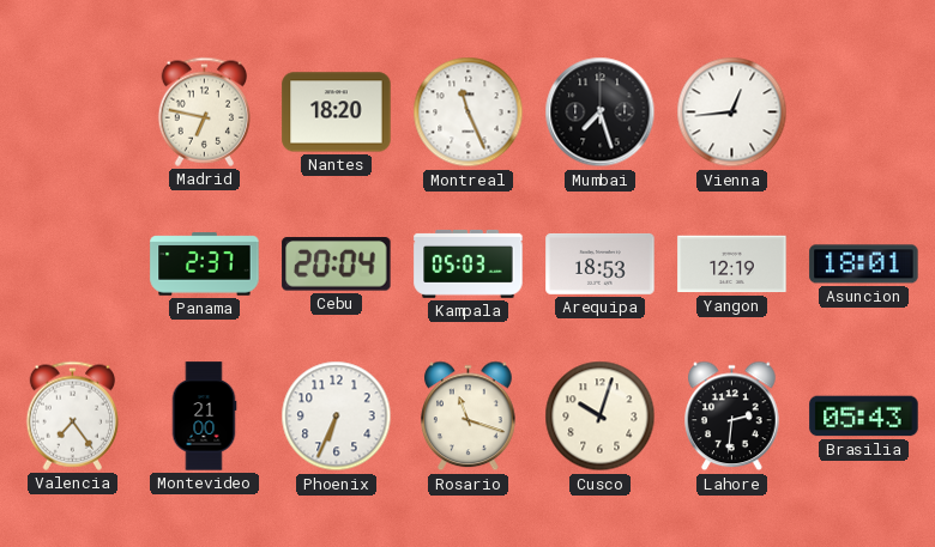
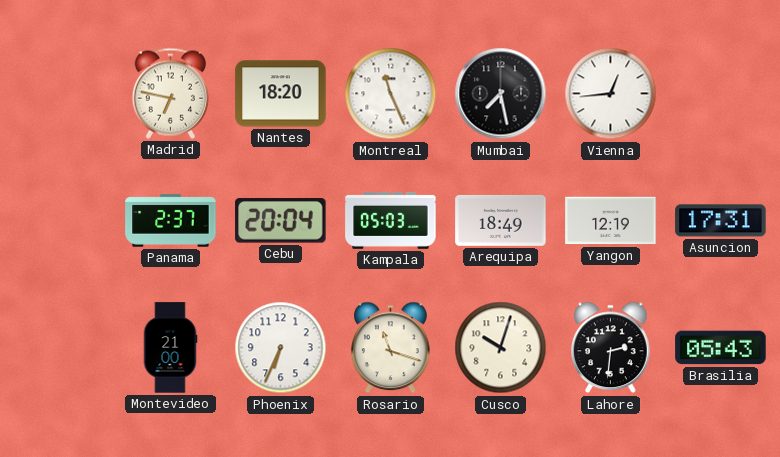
Mumbai: 7:27 -> 7:28 (501, 94)
Arequipa: 18:53 -> 18:49 (501, 220)
Asuncion: 18:01 -> 17:31 (721, 221)
Valencia: 7:24 -> none (72, 415)
